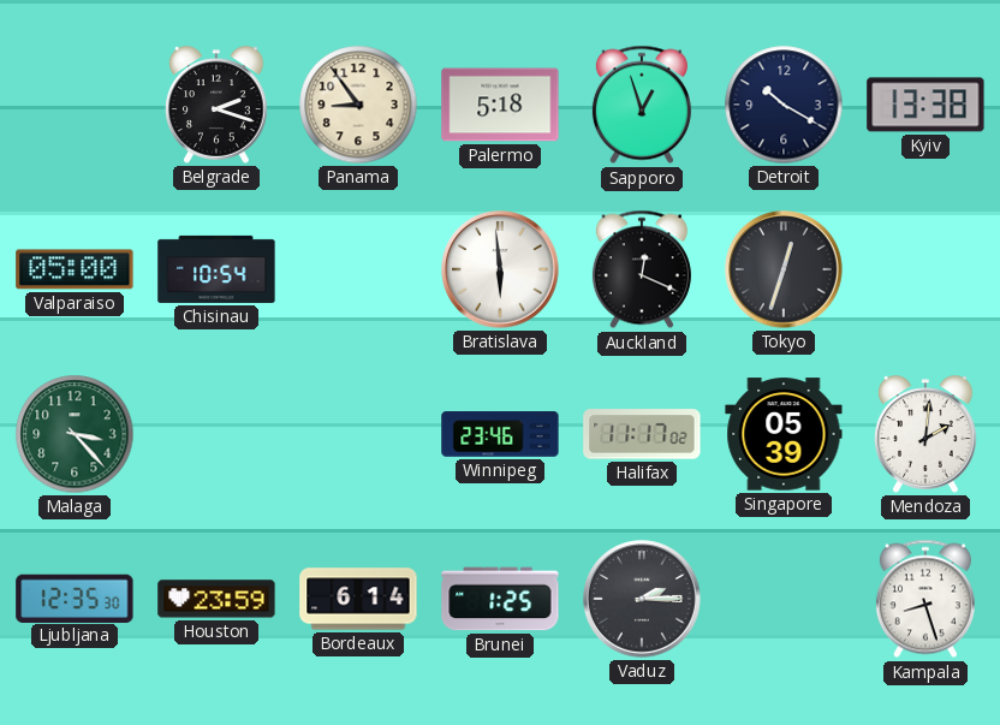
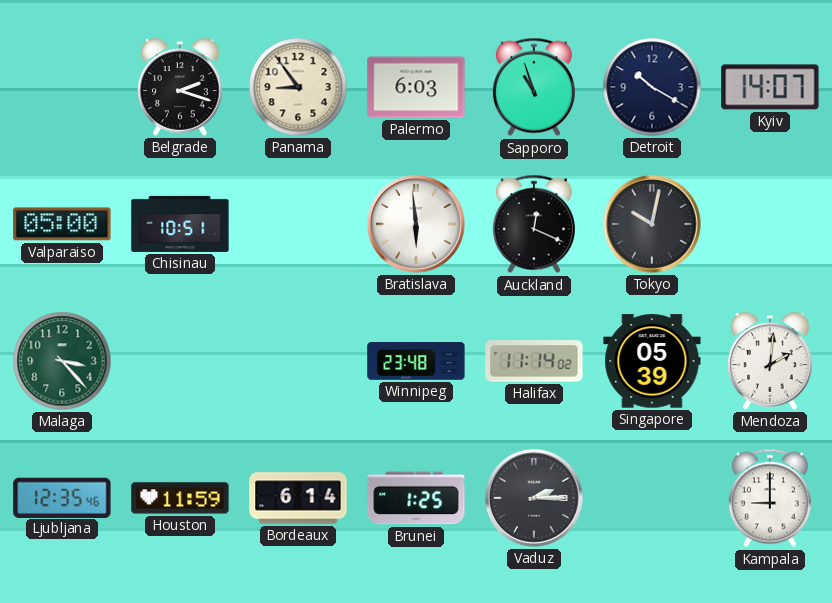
Palermo: 5:18 -> 6:03 (416, 87)
Sapporo: 12:57 -> 10:57 (534, 87)
Kyiv: 13:38 -> 14:07 (770, 87)
Chisinau: 10:54 -> 10:51 (180, 224)
Tokyo: 12:33 -> 10:02 (652, 224)
Winnipeg: 23:46 -> 23:48 (416, 361)
Halifax: 11:17 -> 11:14 (534, 361)
Ljubljana: 12:35:30 -> 12:35:46 (62, 497)
Houston: 23:59 -> 11:59 (180, 498)
Kampala: 8:27 -> 9:00 (770, 498)
